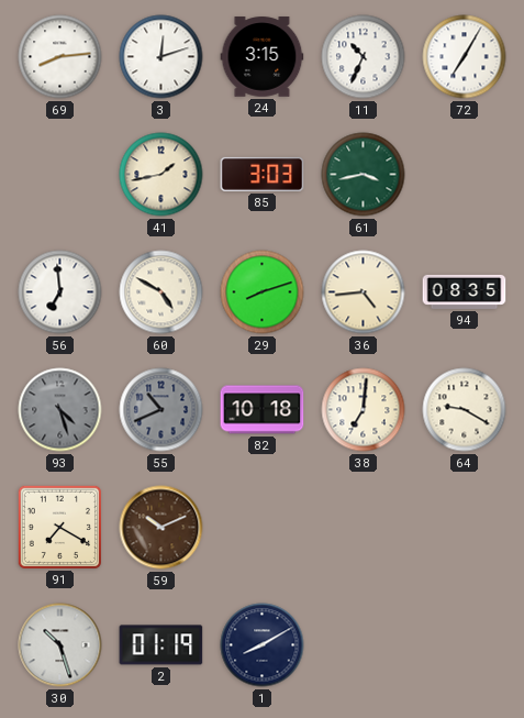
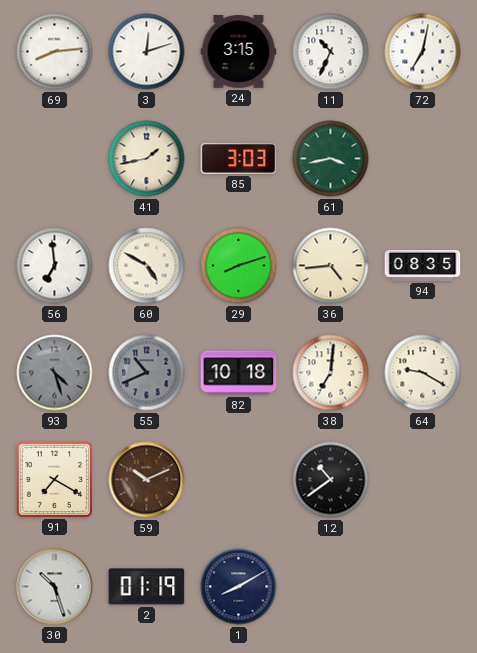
72: 7:05 -> 7:02 (423, 52)
12: none -> 10:39 (331, 480)
